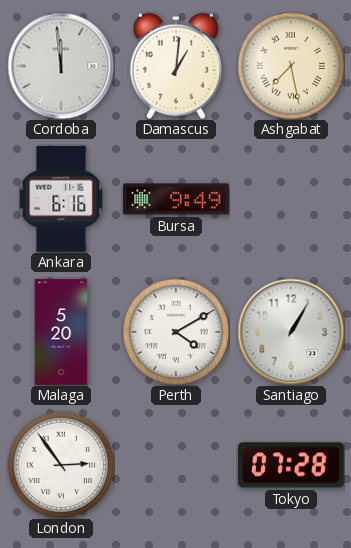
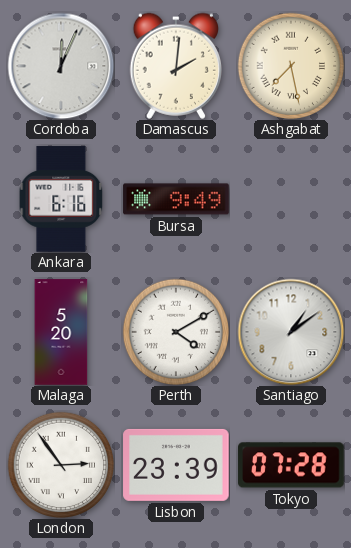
Cordoba: 11:59 -> 12:04 (61, 66)
Damascus: 1:01 -> 2:01 (175, 66)
Santiago: 1:05 -> 1:09 (291, 332)
Lisbon: none -> 23:39 (176, 465)
